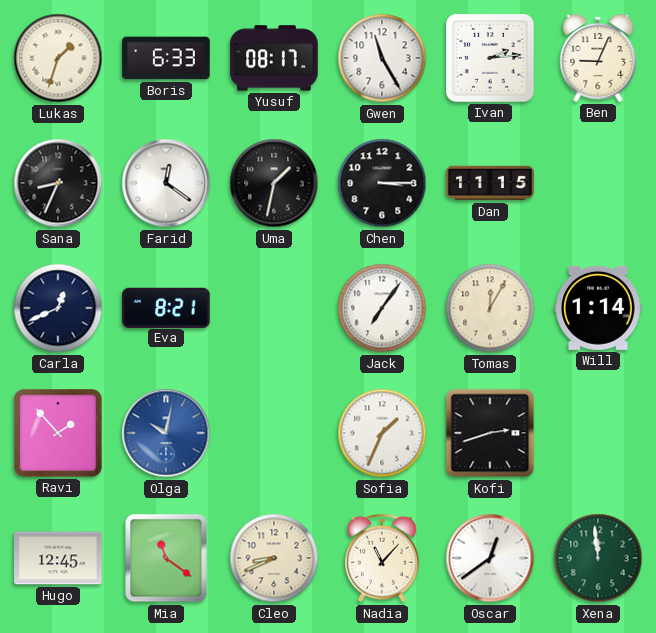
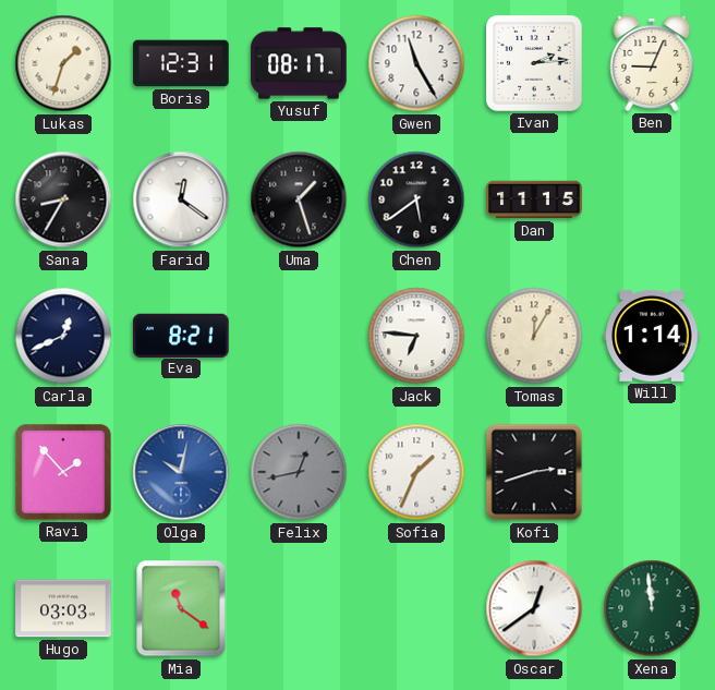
Boris: 6:33 -> 12:31 (181, 63)
Sana: 8:34 -> 8:35 (63, 199)
Uma: 1:32 -> 1:27 (299, 199)
Chen: 3:15 -> 5:39 (416, 199)
Jack: 7:06 -> 6:46 (416, 336)
Felix: none -> 12:43 (299, 472)
Hugo: 12:45 -> 03:03 (63, 608)
Cleo: 8:41 -> none (274, 558)
Nadia: 11:07 -> none (383, 558)
